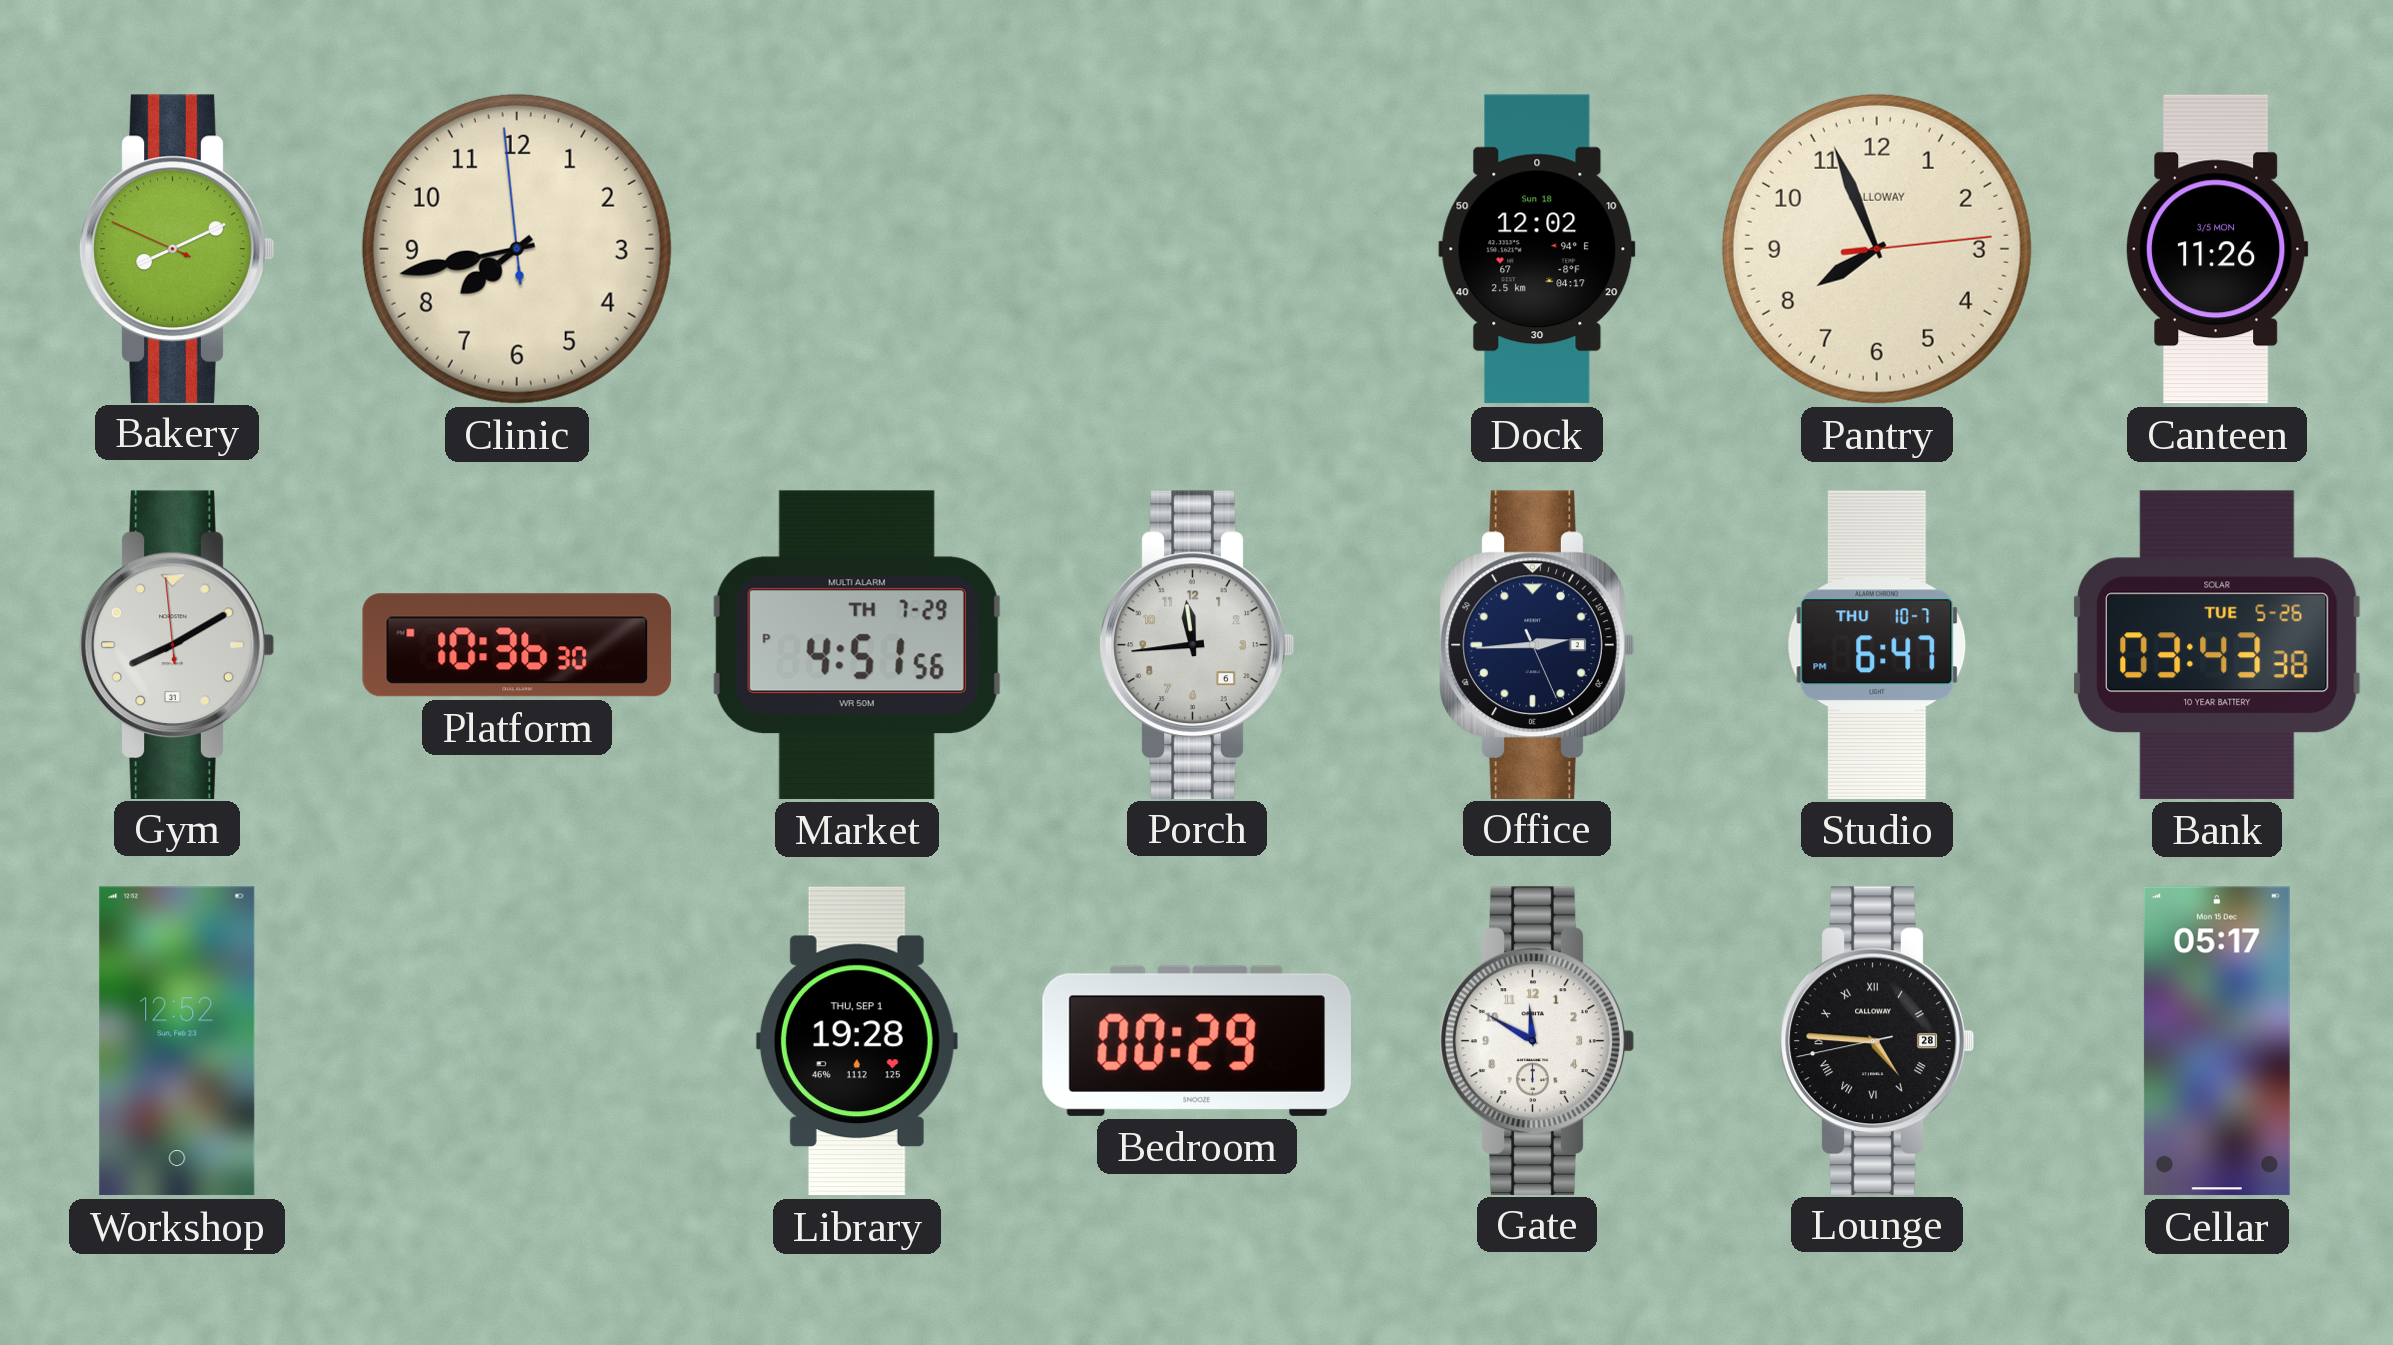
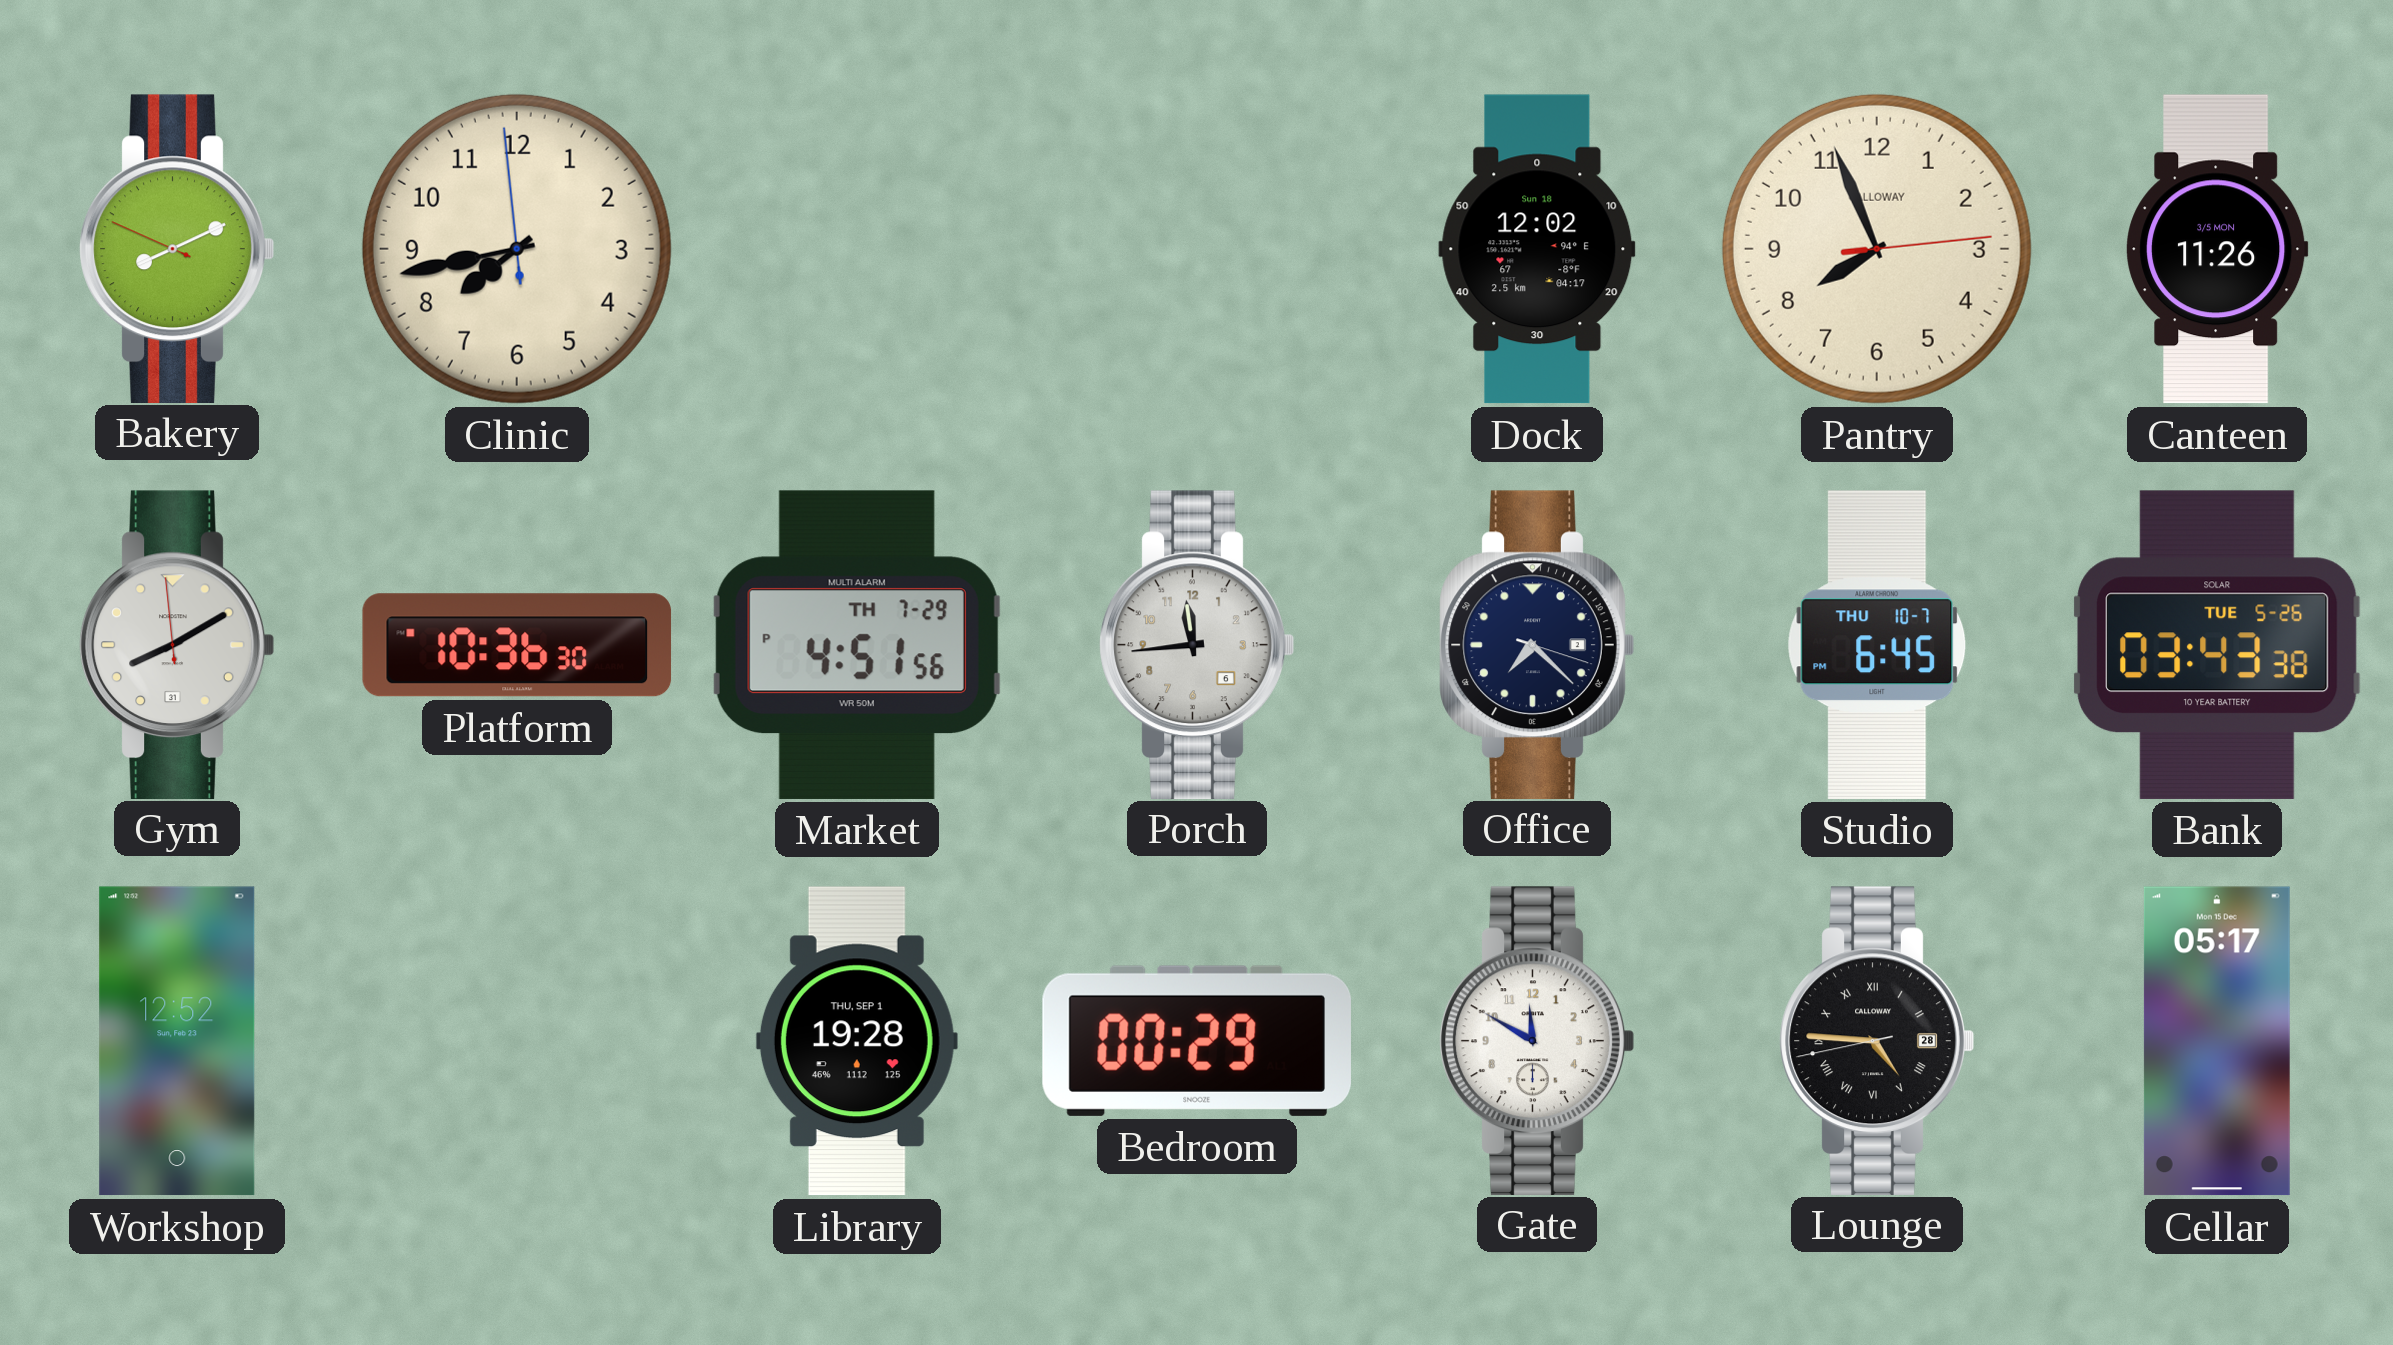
Office: 2:44 -> 7:22 (1537, 644)
Studio: 6:47 -> 6:45 (1877, 645)
